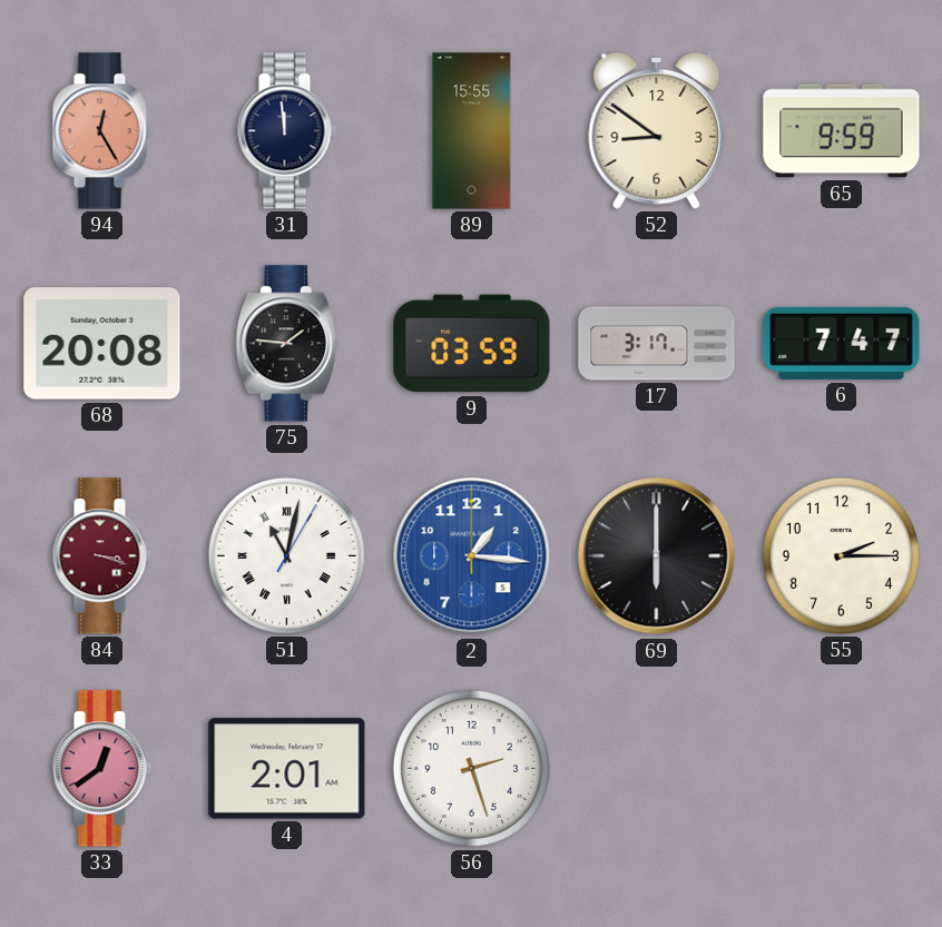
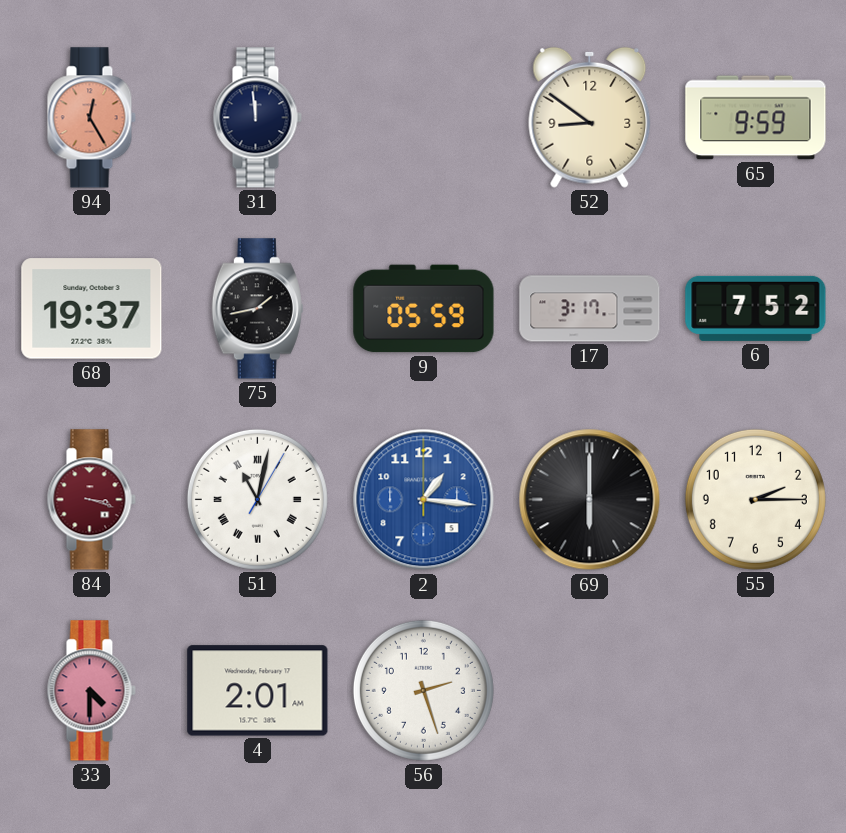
89: 15:55 -> none (472, 131)
68: 20:08 -> 19:37 (92, 309)
75: 1:46 -> 1:43 (257, 309)
9: 03:59 -> 05:59 (424, 309)
6: 7:47 -> 7:52 (756, 308)
33: 12:39 -> 4:30 (91, 691)
